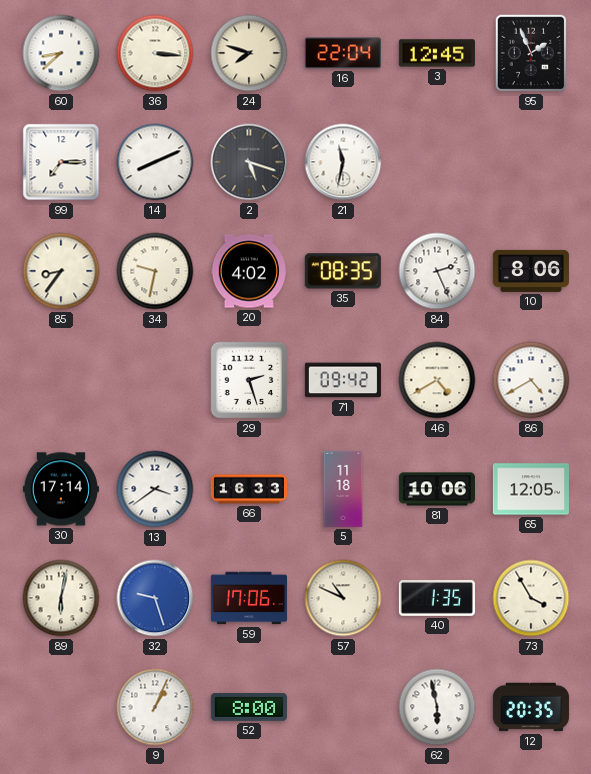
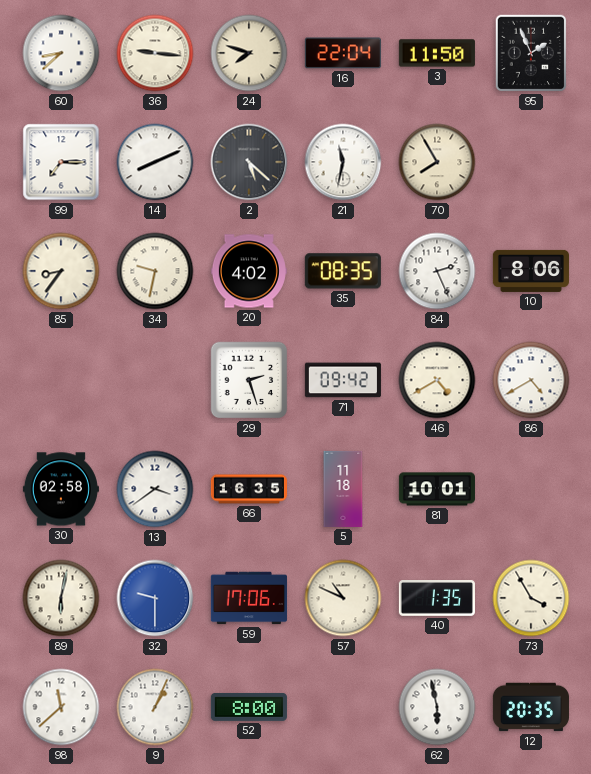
36: 3:16 -> 9:16 (155, 53)
3: 12:45 -> 11:50 (437, 53)
2: 5:18 -> 5:22 (249, 162)
70: none -> 7:55 (437, 162)
30: 17:14 -> 02:58 (61, 489)
66: 16:33 -> 16:35 (249, 489)
81: 10:06 -> 10:01 (437, 489)
65: 12:05 -> none (531, 489)
32: 9:27 -> 9:30 (155, 598)
98: none -> 11:38 (61, 707)
